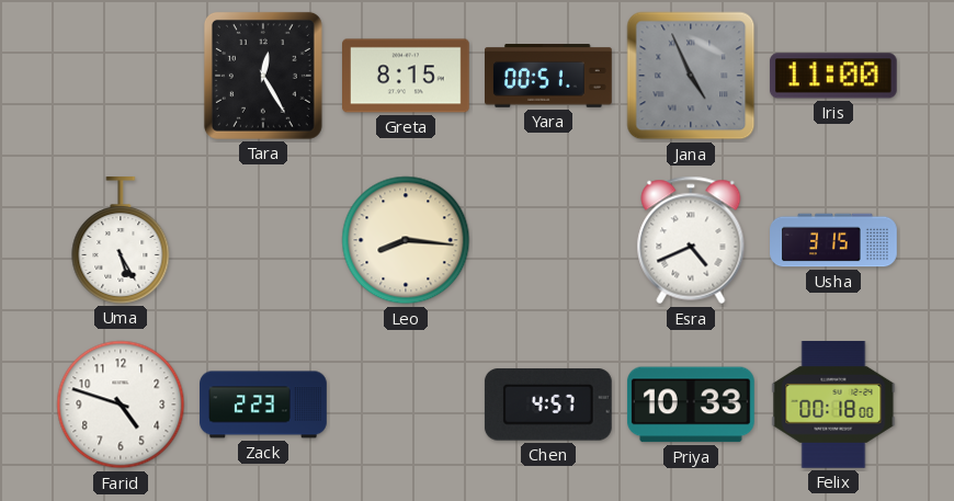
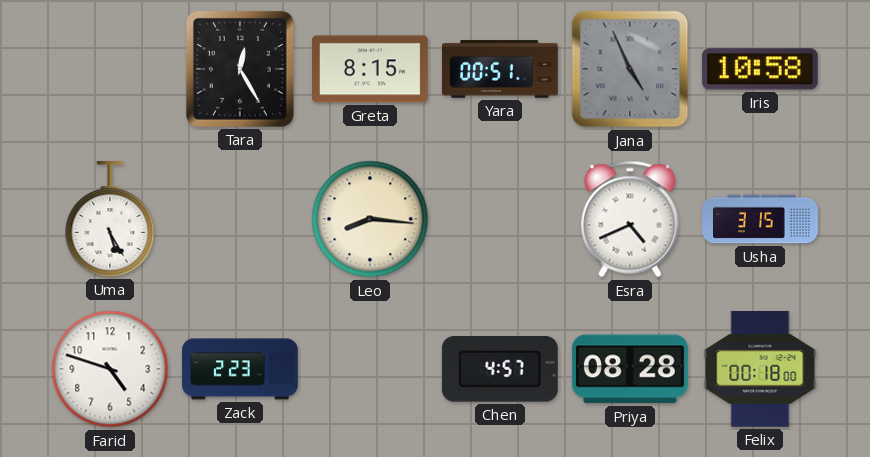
Iris: 11:00 -> 10:58 (760, 69)
Priya: 10:33 -> 08:28 (630, 369)
